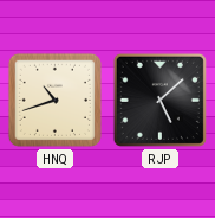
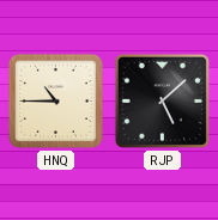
HNQ: 10:42 -> 10:45 (55, 100)
